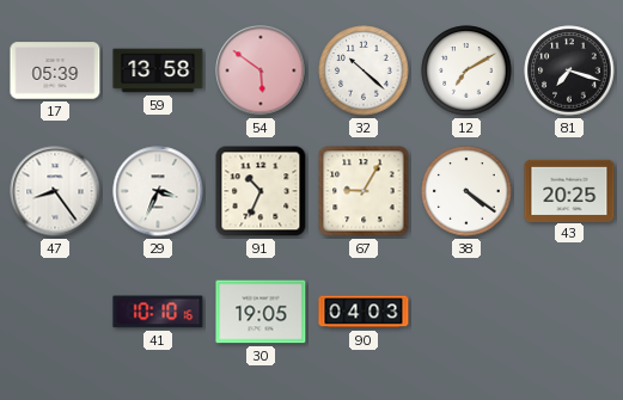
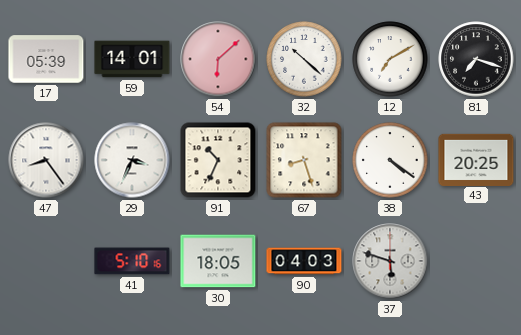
59: 13:58 -> 14:01 (132, 59)
54: 5:51 -> 6:08 (218, 59)
67: 9:05 -> 8:27 (304, 160)
41: 10:10 -> 5:10 (132, 261)
30: 19:05 -> 18:05 (218, 261)
37: none -> 5:48 (390, 261)
